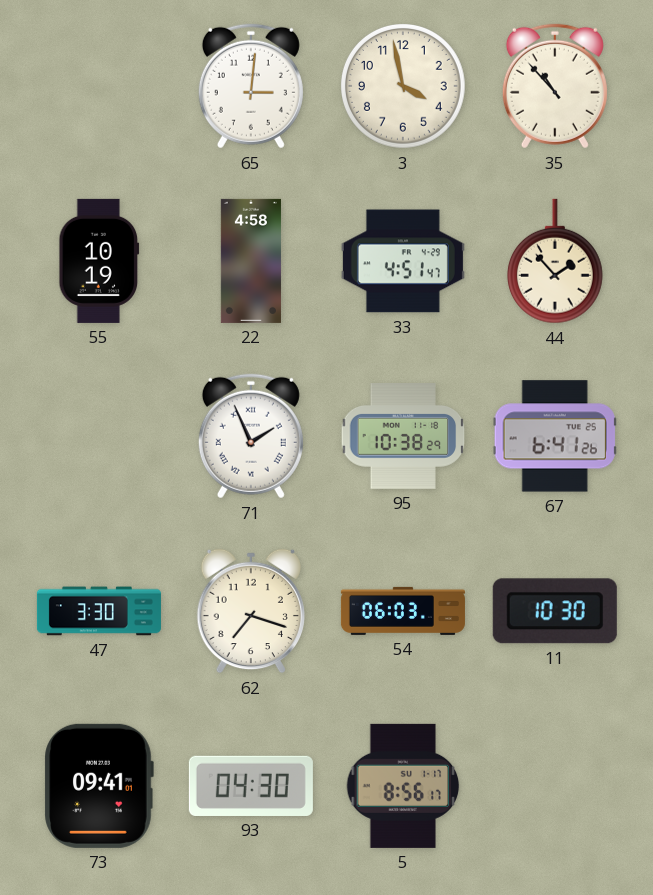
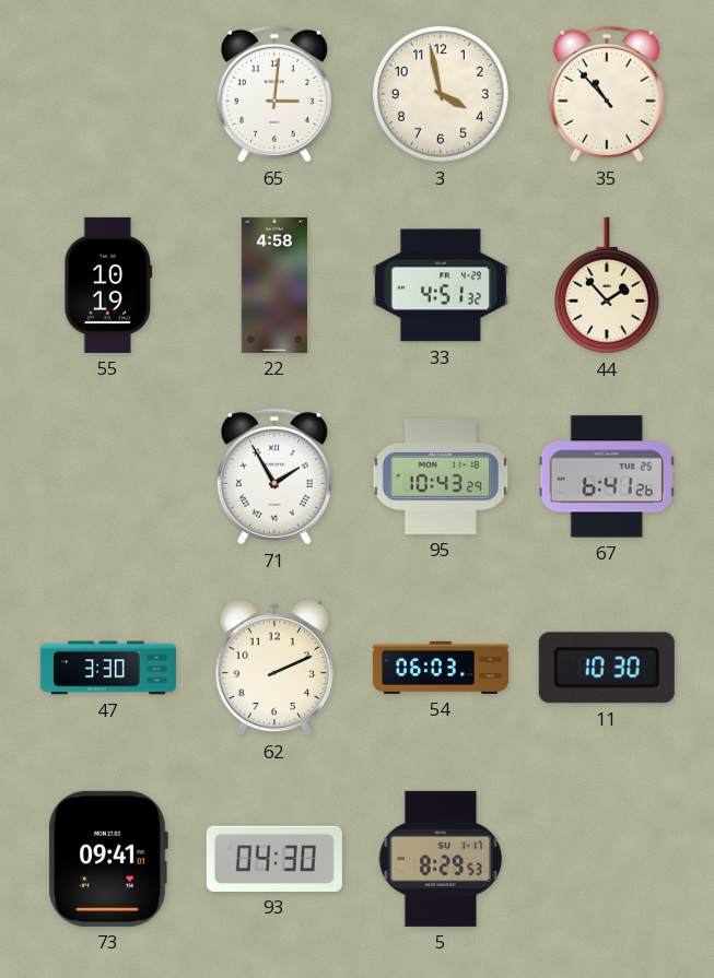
33: 4:51:47 -> 4:51:32 (441, 285)
71: 1:56 -> 1:55 (274, 476)
95: 10:38 -> 10:43 (441, 476)
62: 7:18 -> 2:11 (274, 668)
5: 8:56 -> 8:29 (441, 859)
